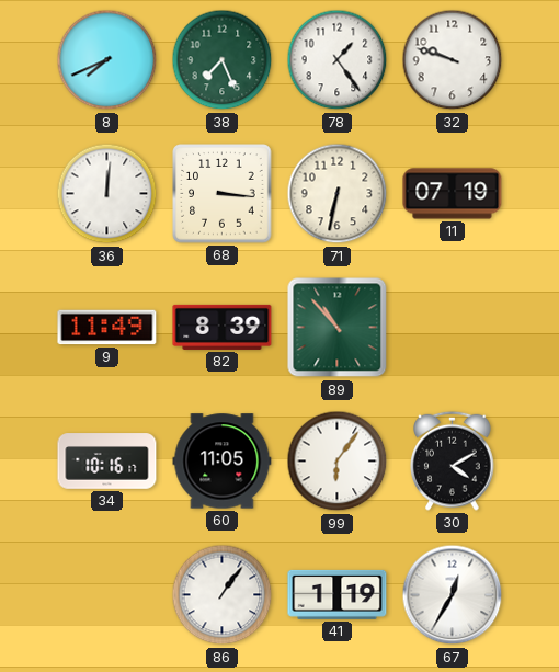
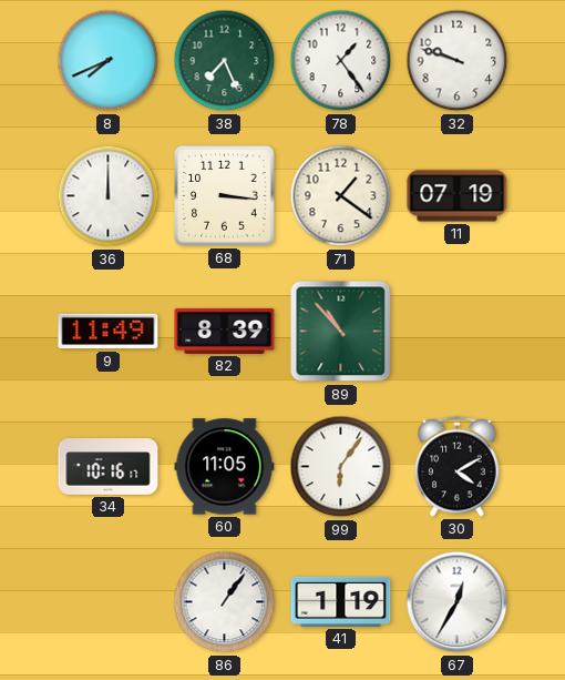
36: 12:01 -> 12:00 (109, 196)
71: 6:32 -> 1:21 (341, 196)
